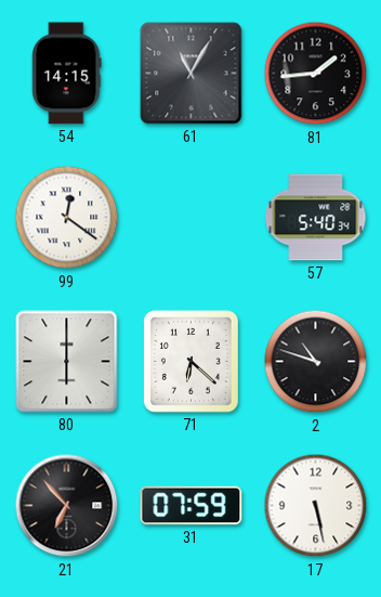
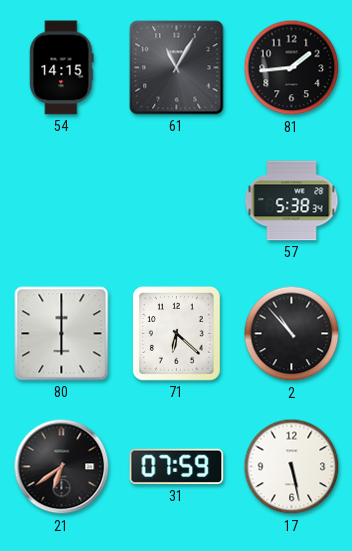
99: 12:21 -> none (67, 218)
57: 5:40 -> 5:38 (292, 201)
2: 10:48 -> 10:53 (292, 334)
21: 6:53 -> 6:39 (62, 467)
